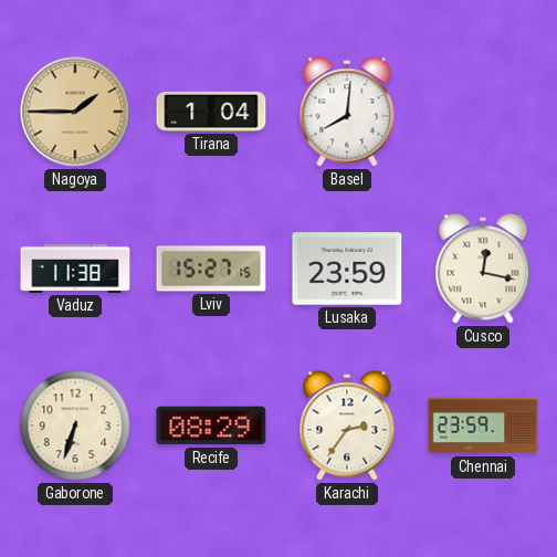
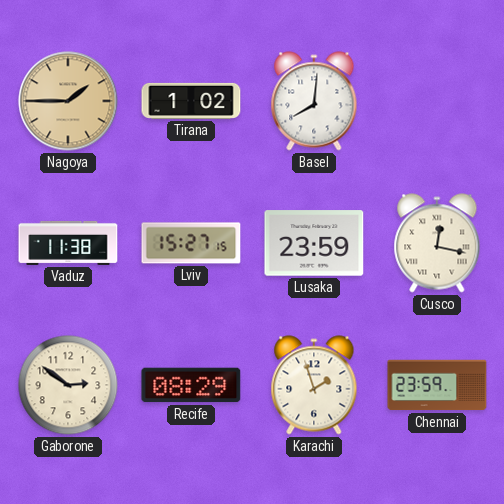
Tirana: 1:04 -> 1:02 (191, 101)
Gaborone: 6:33 -> 2:51 (68, 385)
Karachi: 2:36 -> 1:57 (314, 385)
